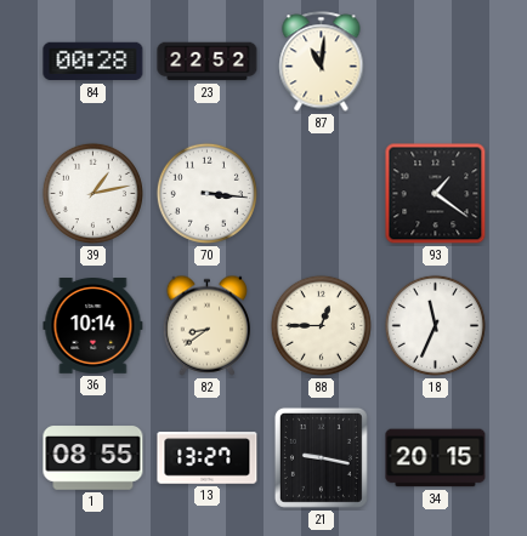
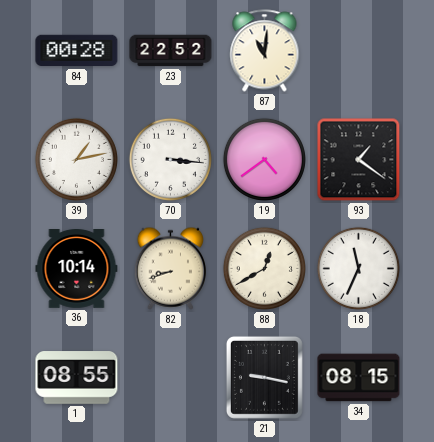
19: none -> 4:39 (264, 159)
82: 8:39 -> 8:42 (170, 268)
88: 12:45 -> 12:40 (264, 268)
13: 13:27 -> none (208, 458)
34: 20:15 -> 08:15 (359, 378)
